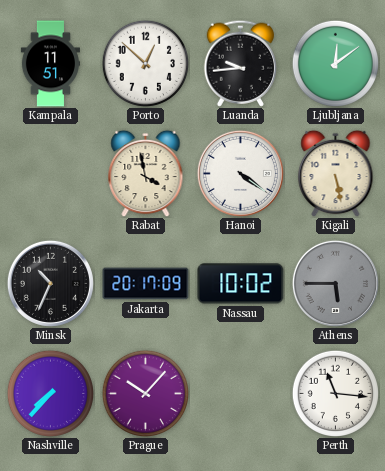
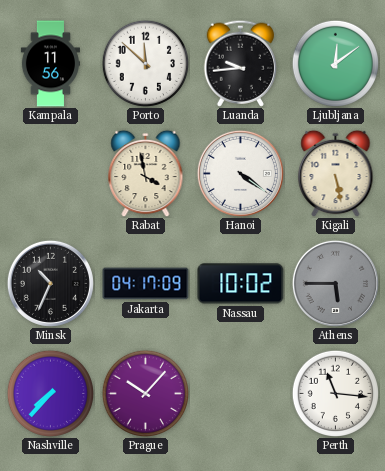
Kampala: 11:51 -> 11:56 (50, 64)
Porto: 12:52 -> 11:52 (145, 63)
Jakarta: 20:17 -> 04:17 (146, 284)
